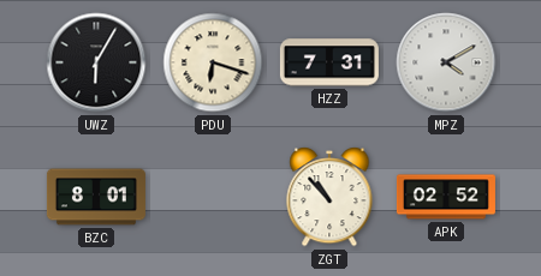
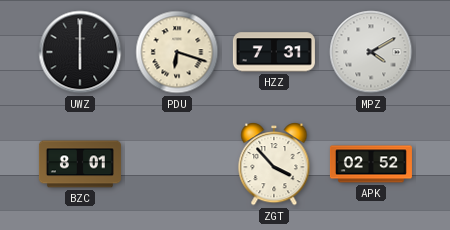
UWZ: 6:05 -> 6:00 (80, 52)
ZGT: 10:53 -> 3:53 (274, 165)
